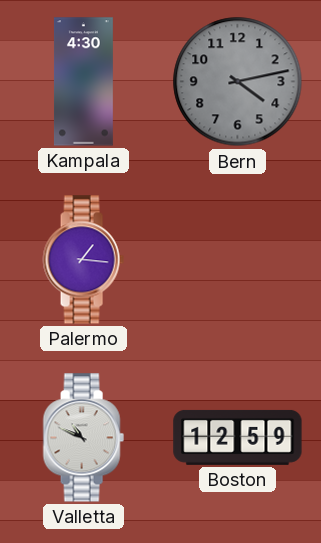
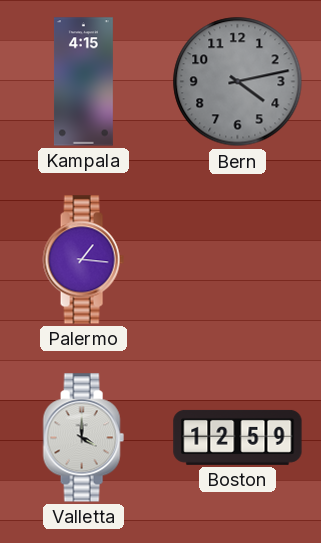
Kampala: 4:30 -> 4:15 (83, 82)
Valletta: 10:49 -> 4:00 (83, 438)
